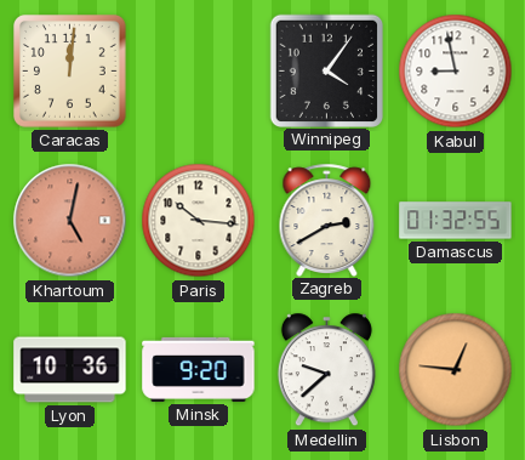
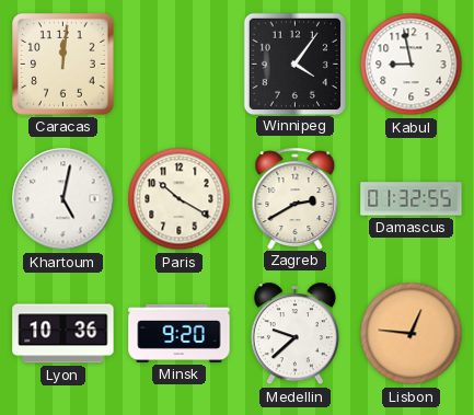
Khartoum dial: salmon -> white (63, 199)
Paris: 10:16 -> 10:20 (180, 199)
